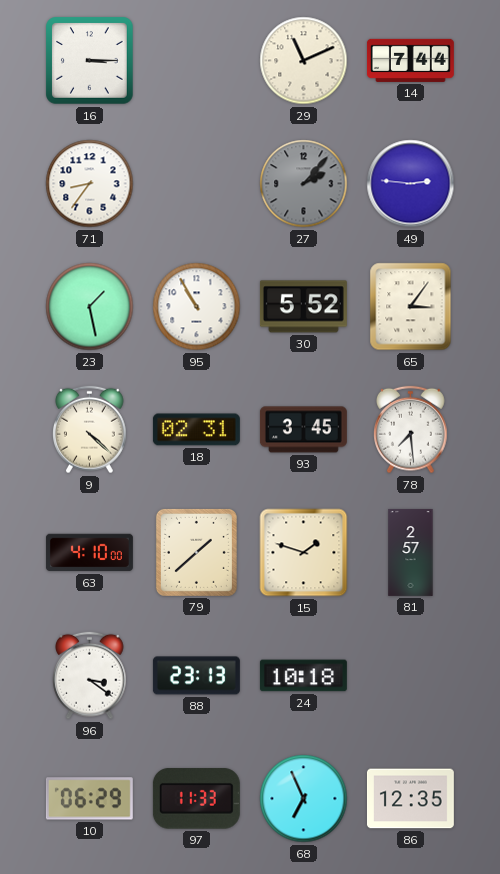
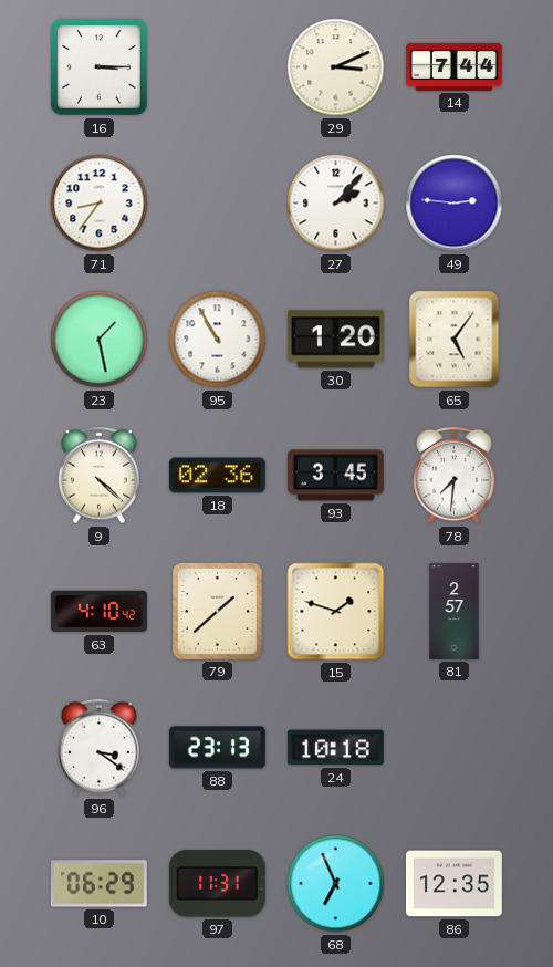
29: 11:11 -> 3:11 (336, 67)
27 dial: grey -> white (336, 204)
30: 5:52 -> 1:20 (335, 340)
65: 3:06 -> 5:06 (455, 340)
18: 02:31 -> 02:36 (217, 476)
78: 7:29 -> 7:31 (455, 476)
63: 4:10:00 -> 4:10:42 (98, 612)
97: 11:33 -> 11:31 (217, 884)
